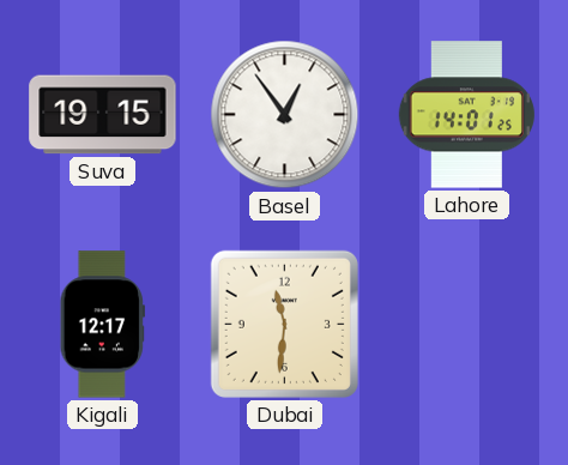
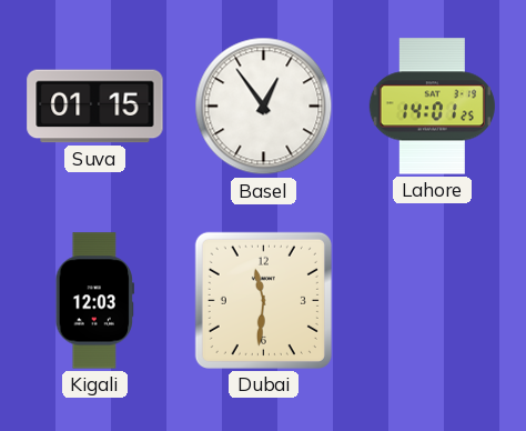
Suva: 19:15 -> 01:15 (95, 107)
Kigali: 12:17 -> 12:03 (94, 301)
